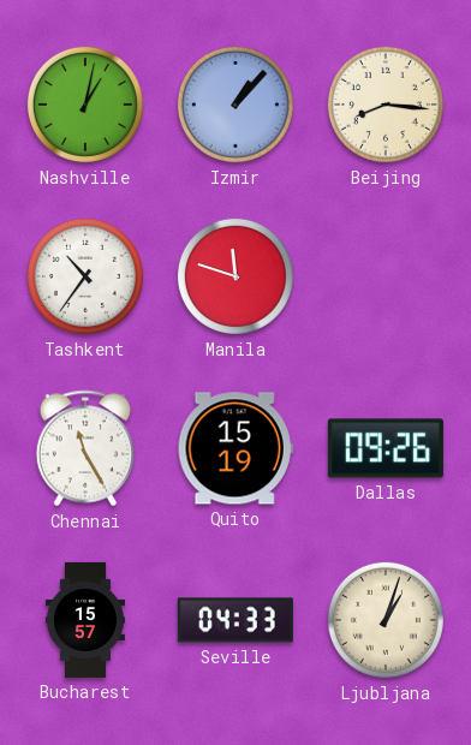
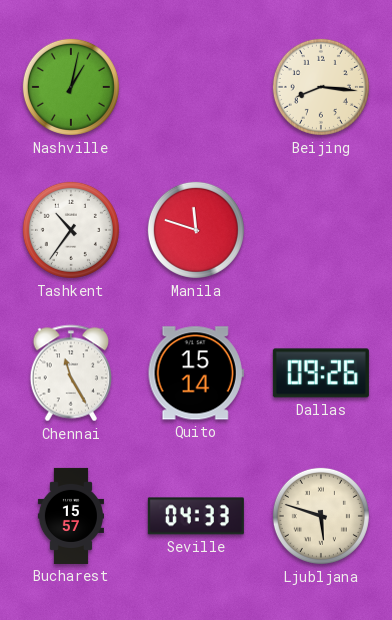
Izmir: 1:07 -> none (235, 105)
Quito: 15:19 -> 15:14 (196, 373)
Ljubljana: 1:03 -> 5:48 (321, 516)
